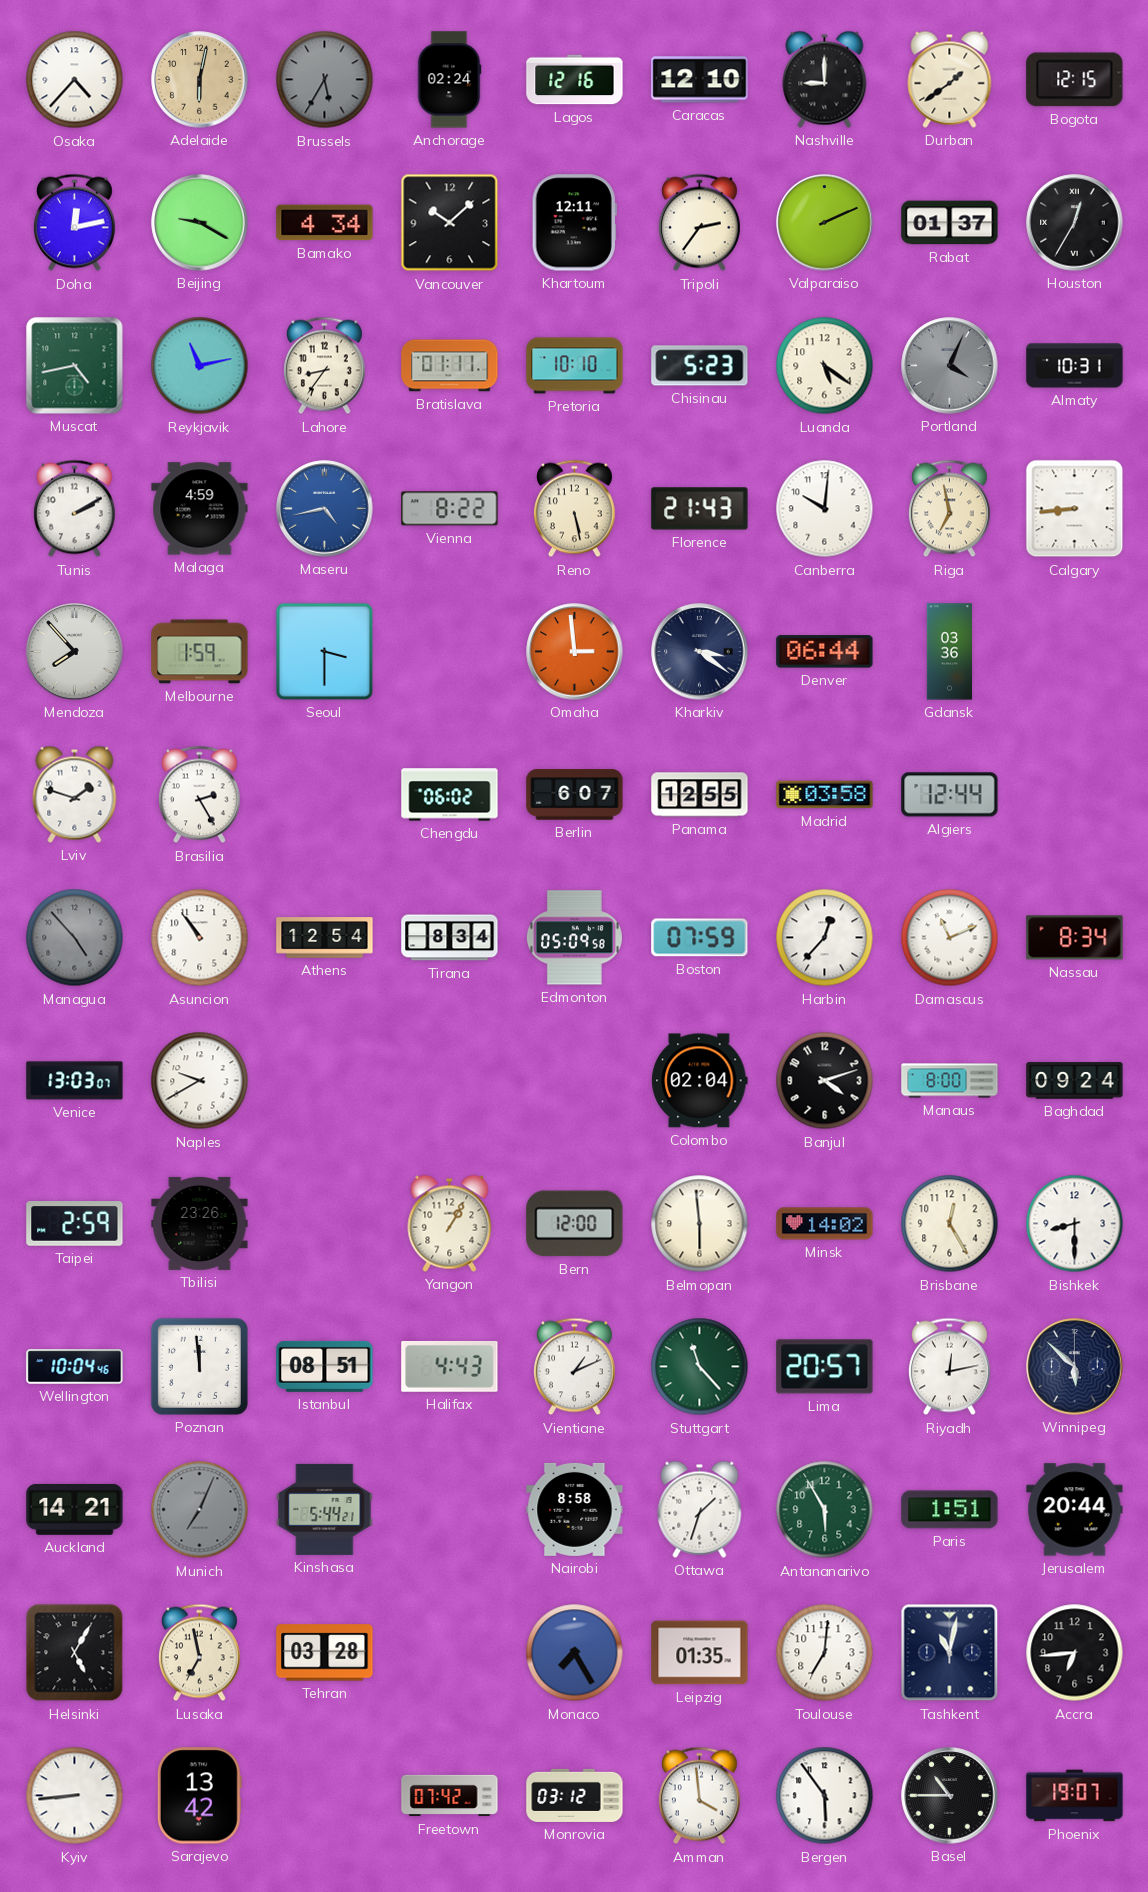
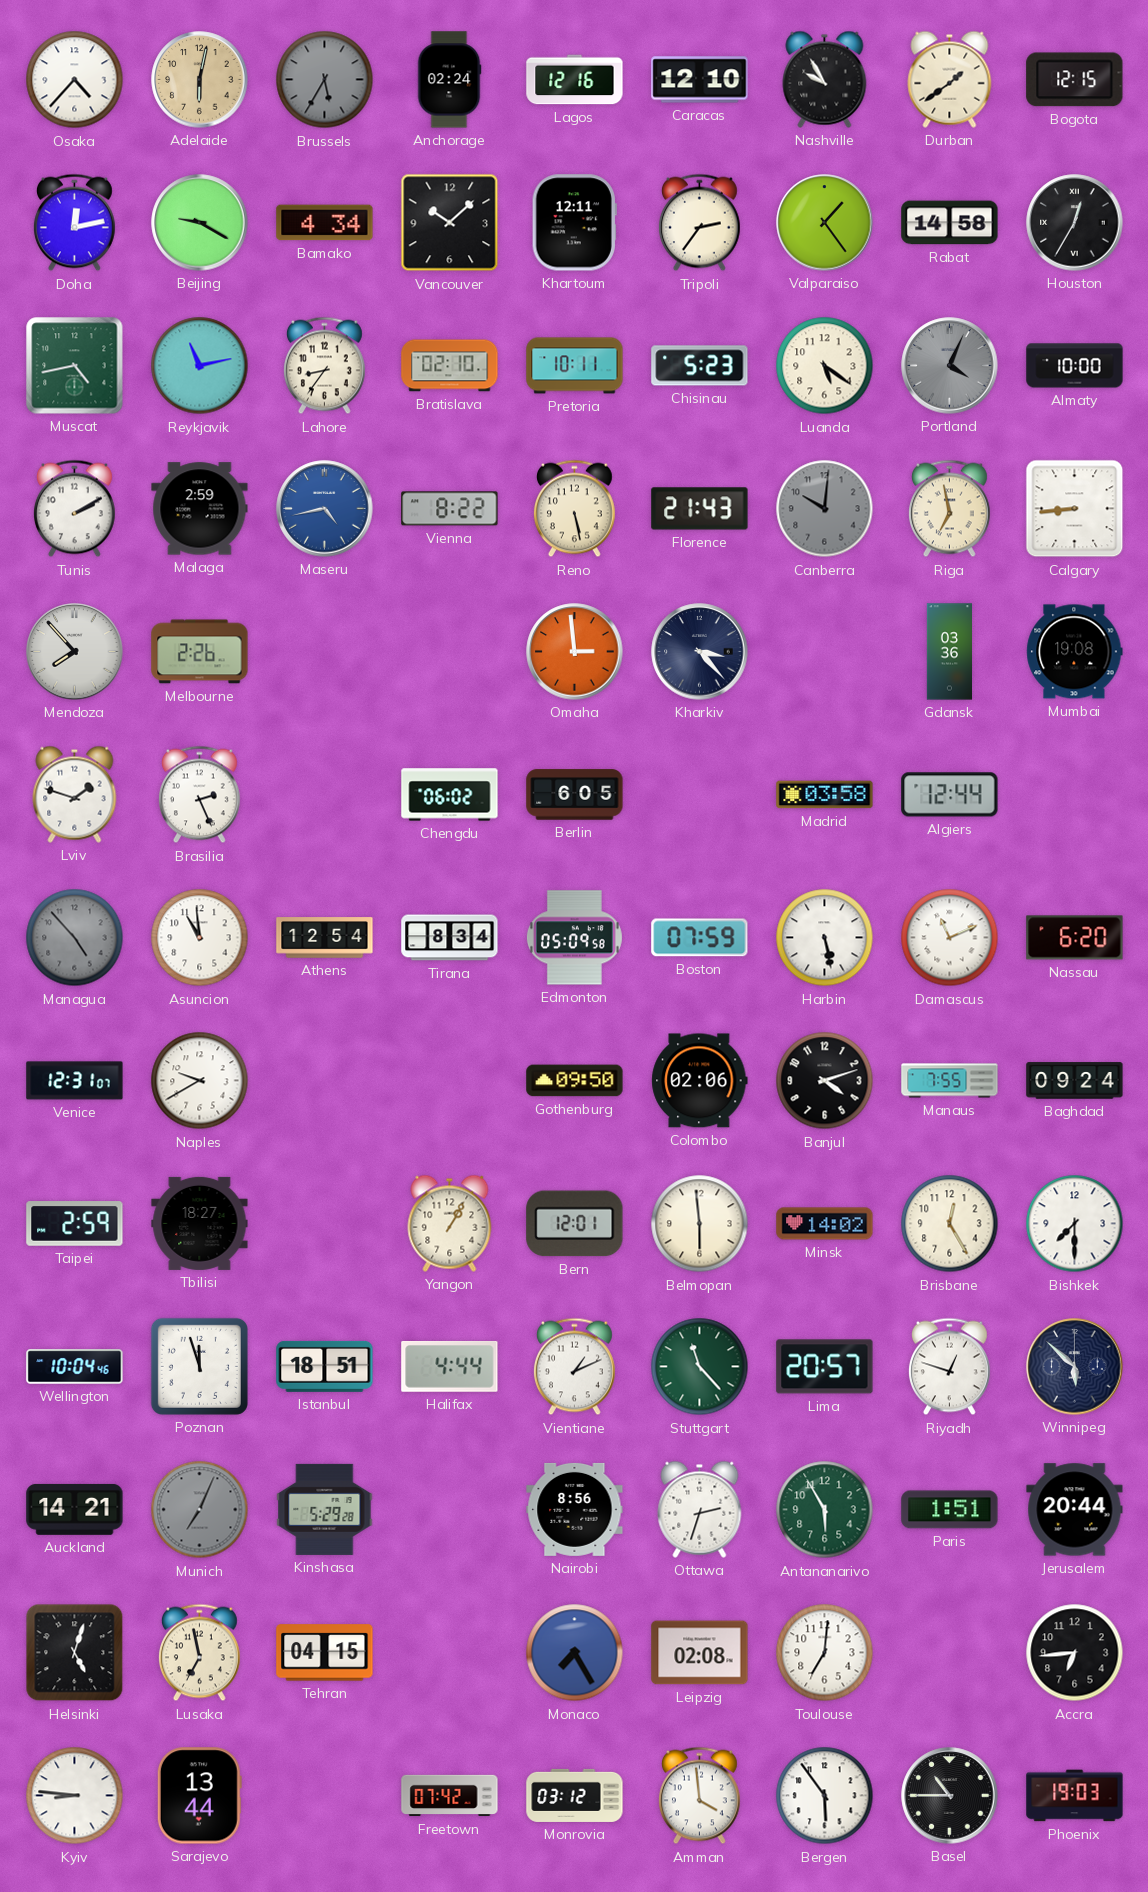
Nashville: 9:00 -> 9:55 (825, 79)
Valparaiso: 2:11 -> 1:24 (825, 223)
Rabat: 01:37 -> 14:58 (950, 223)
Bratislava: 01:11 -> 02:10 (450, 366)
Pretoria: 10:10 -> 10:11 (575, 366)
Almaty: 10:31 -> 10:00 (1075, 366)
Malaga: 4:59 -> 2:59 (200, 509)
Canberra dial: white -> grey (825, 509)
Melbourne: 1:59 -> 2:26 (200, 652)
Seoul: 3:30 -> none (324, 651)
Kharkiv: 3:21 -> 3:23 (700, 652)
Denver: 06:44 -> none (825, 652)
Mumbai: none -> 19:08 (1075, 652)
Brasilia: 2:25 -> 2:26 (199, 795)
Berlin: 6:07 -> 6:05 (575, 795)
Panama: 12:55 -> none (700, 795)
Asuncion: 10:54 -> 10:59 (200, 938)
Harbin: 12:37 -> 5:28 (825, 938)
Nassau: 8:34 -> 6:20 (1075, 938)
Venice: 13:03 -> 12:31 (75, 1081)
Gothenburg: none -> 09:50 (575, 1081)
Colombo: 02:04 -> 02:06 (700, 1081)
Manaus: 8:00 -> 7:55 (950, 1081)
Tbilisi: 23:26 -> 18:27 (200, 1223)
Bern: 12:00 -> 12:01 (575, 1224)
Bishkek: 8:30 -> 7:30 (1075, 1224)
Poznan: 11:59 -> 11:57 (199, 1366)
Istanbul: 08:51 -> 18:51 (325, 1366)
Halifax: 4:43 -> 4:44 (450, 1366)
Riyadh: 12:13 -> 12:48 (949, 1367)
Kinshasa: 5:44 -> 5:29 (325, 1509)
Nairobi: 8:58 -> 8:56 (575, 1509)
Ottawa: 1:33 -> 2:33 (700, 1509)
Helsinki: 5:05 -> 5:03 (75, 1653)
Tehran: 03:28 -> 04:15 (325, 1653)
Leipzig: 01:35 -> 02:08 (700, 1653)
Tashkent: 11:02 -> none (950, 1653)
Kyiv: 8:44 -> 8:46 (75, 1796)
Sarajevo: 13:42 -> 13:44 (199, 1796)
Phoenix: 19:07 -> 19:03 (1075, 1796)
